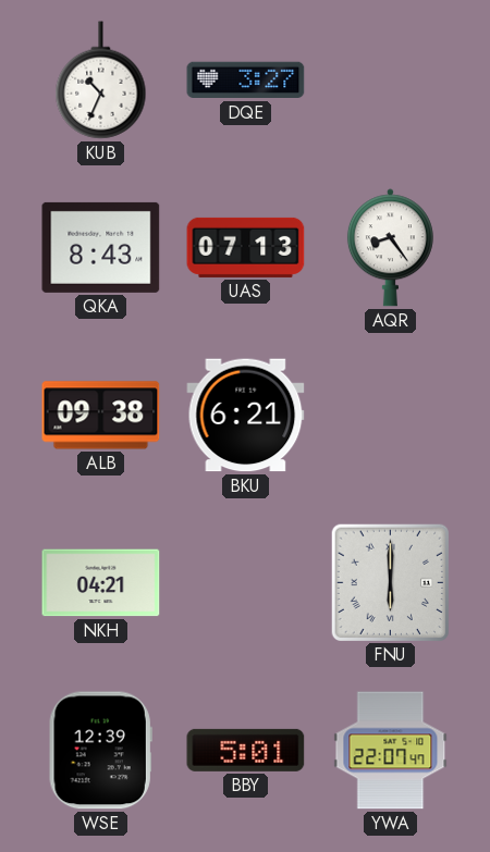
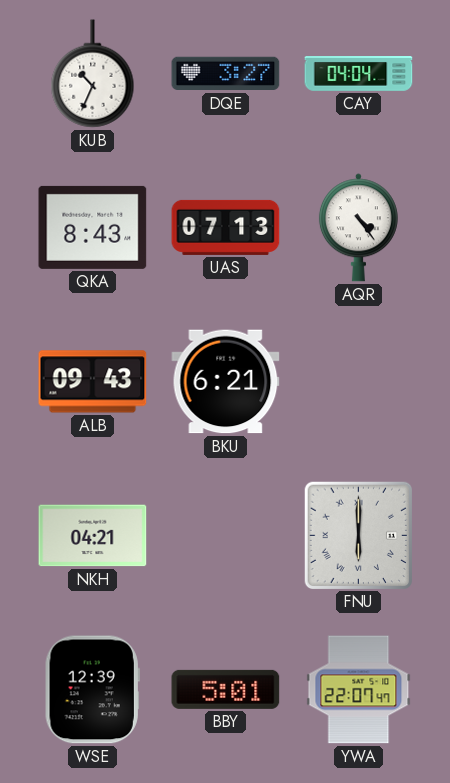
CAY: none -> 04:04 (359, 74)
AQR: 8:24 -> 4:24 (358, 228)
ALB: 09:38 -> 09:43 (93, 382)
